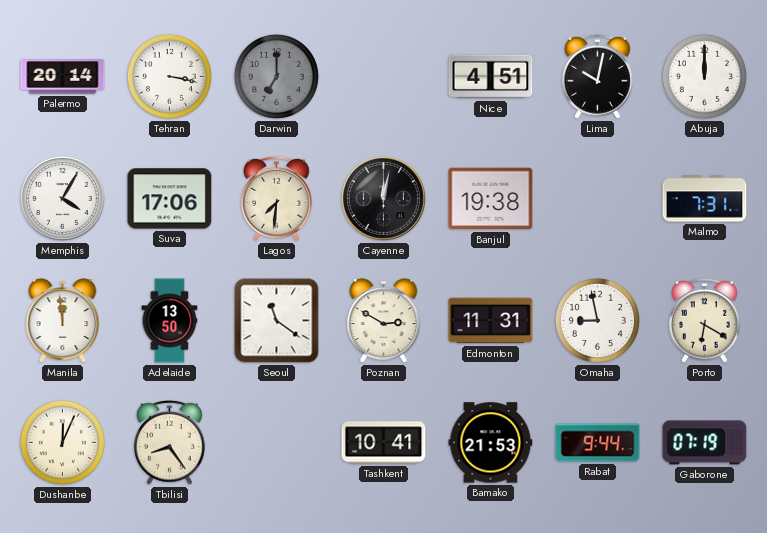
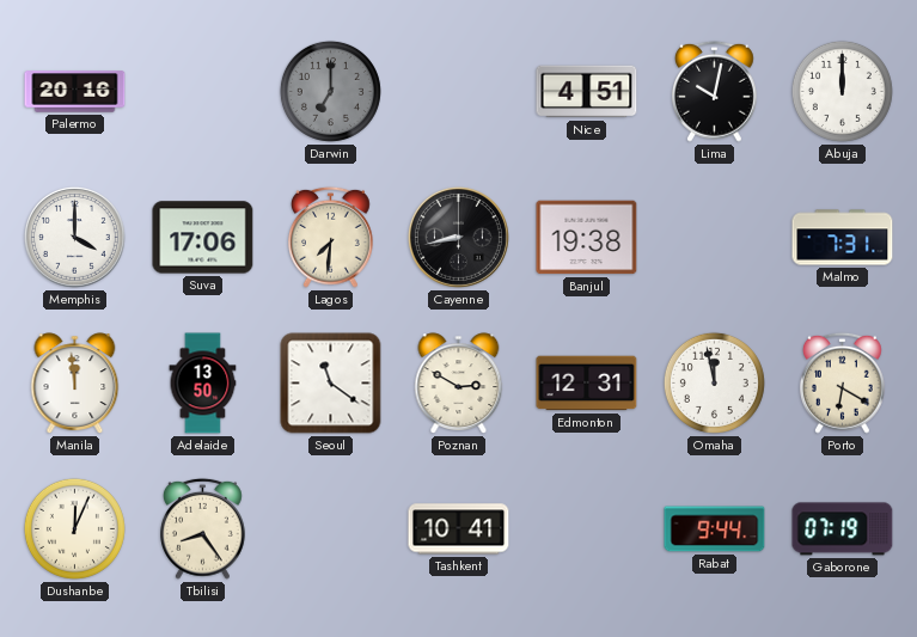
Palermo: 20:14 -> 20:16 (75, 92)
Tehran: 3:17 -> none (169, 76)
Memphis: 4:05 -> 4:00 (74, 237)
Cayenne: 12:02 -> 8:43 (458, 237)
Edmonton: 11:31 -> 12:31 (587, 384)
Omaha: 8:58 -> 11:58 (714, 382)
Bamako: 21:53 -> none (491, 443)
